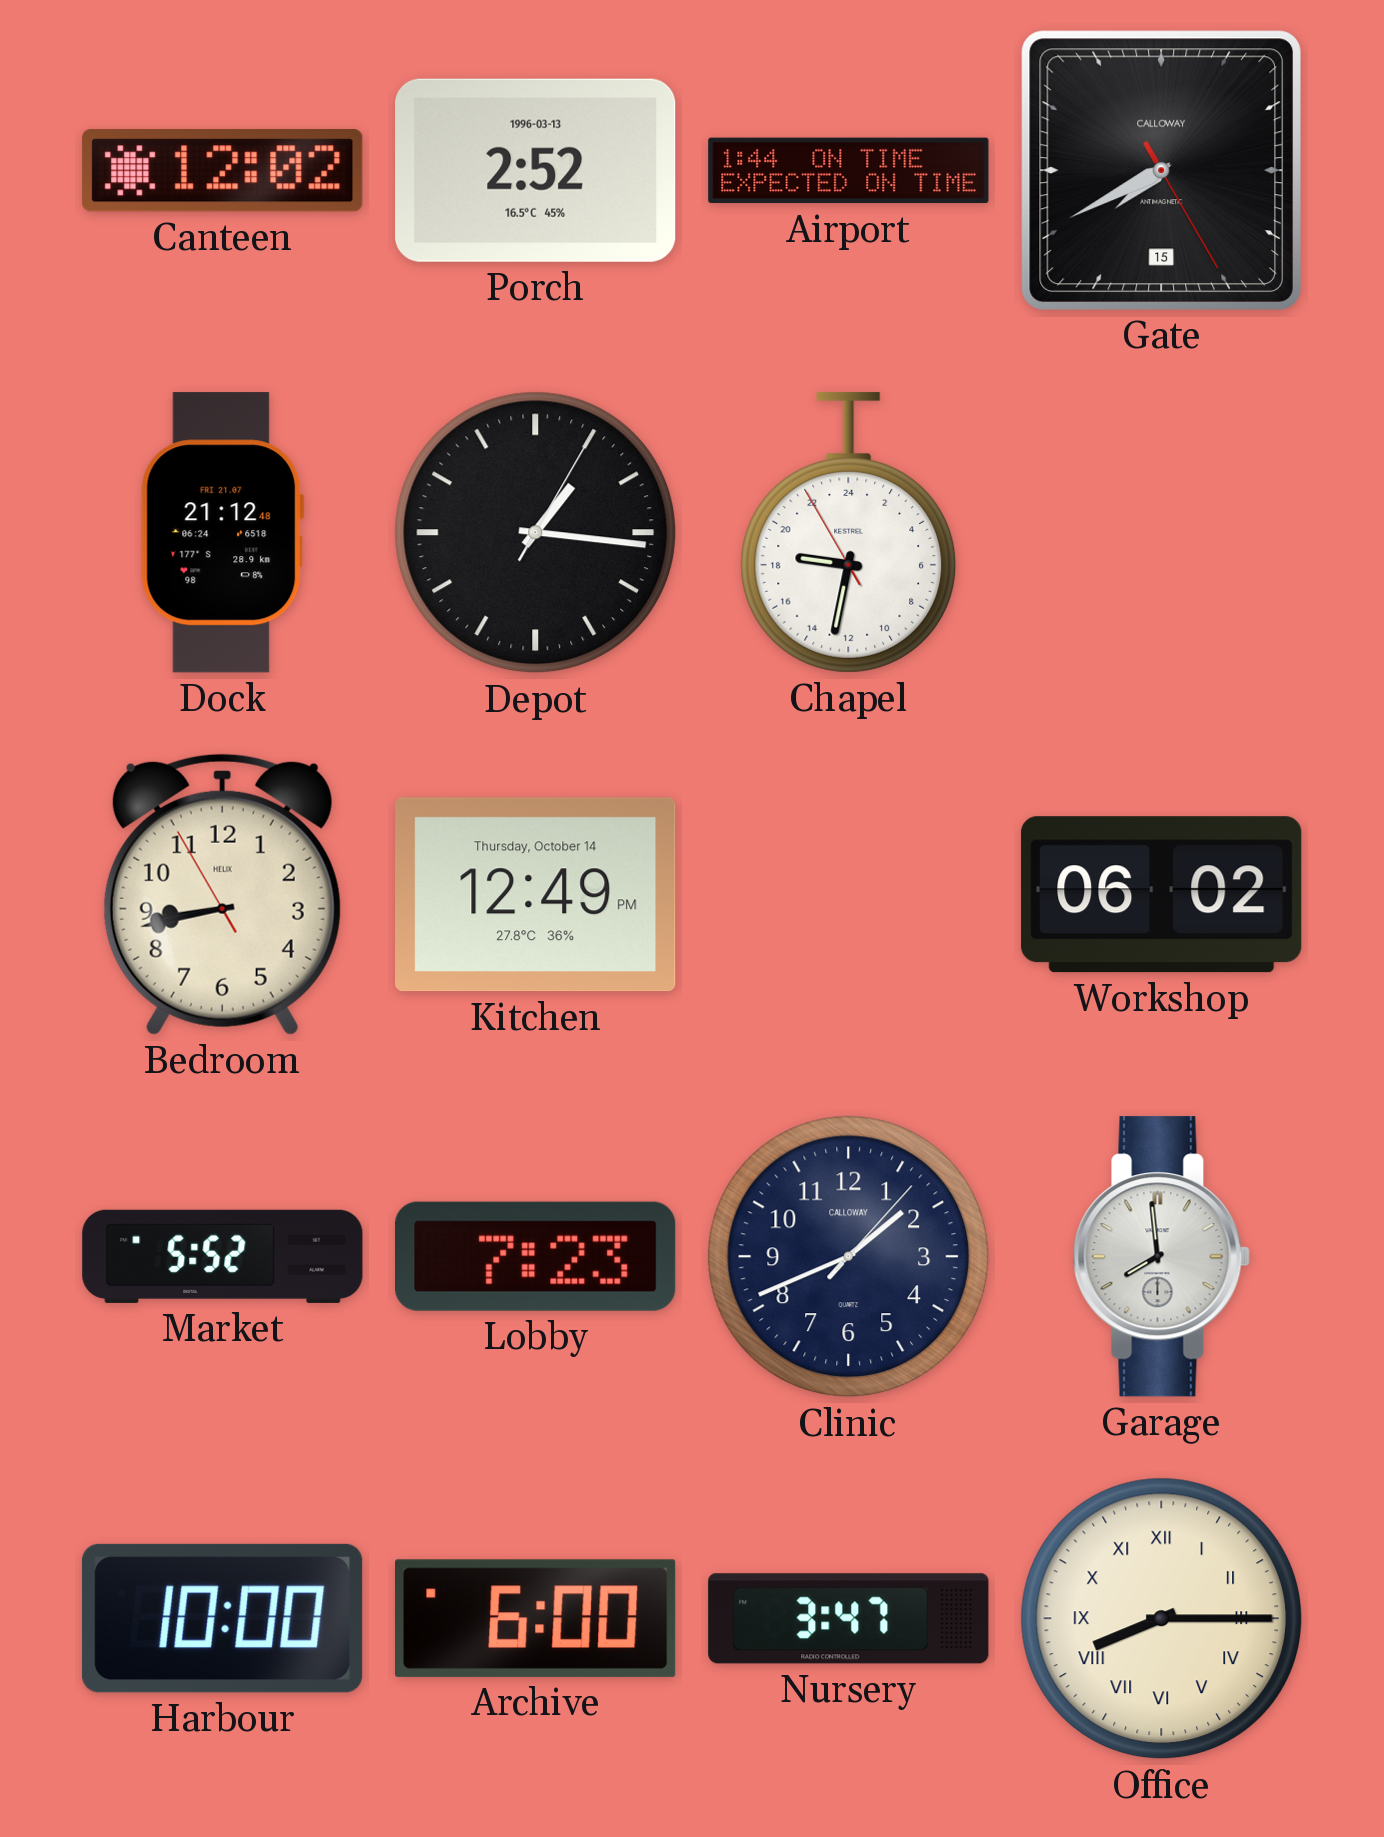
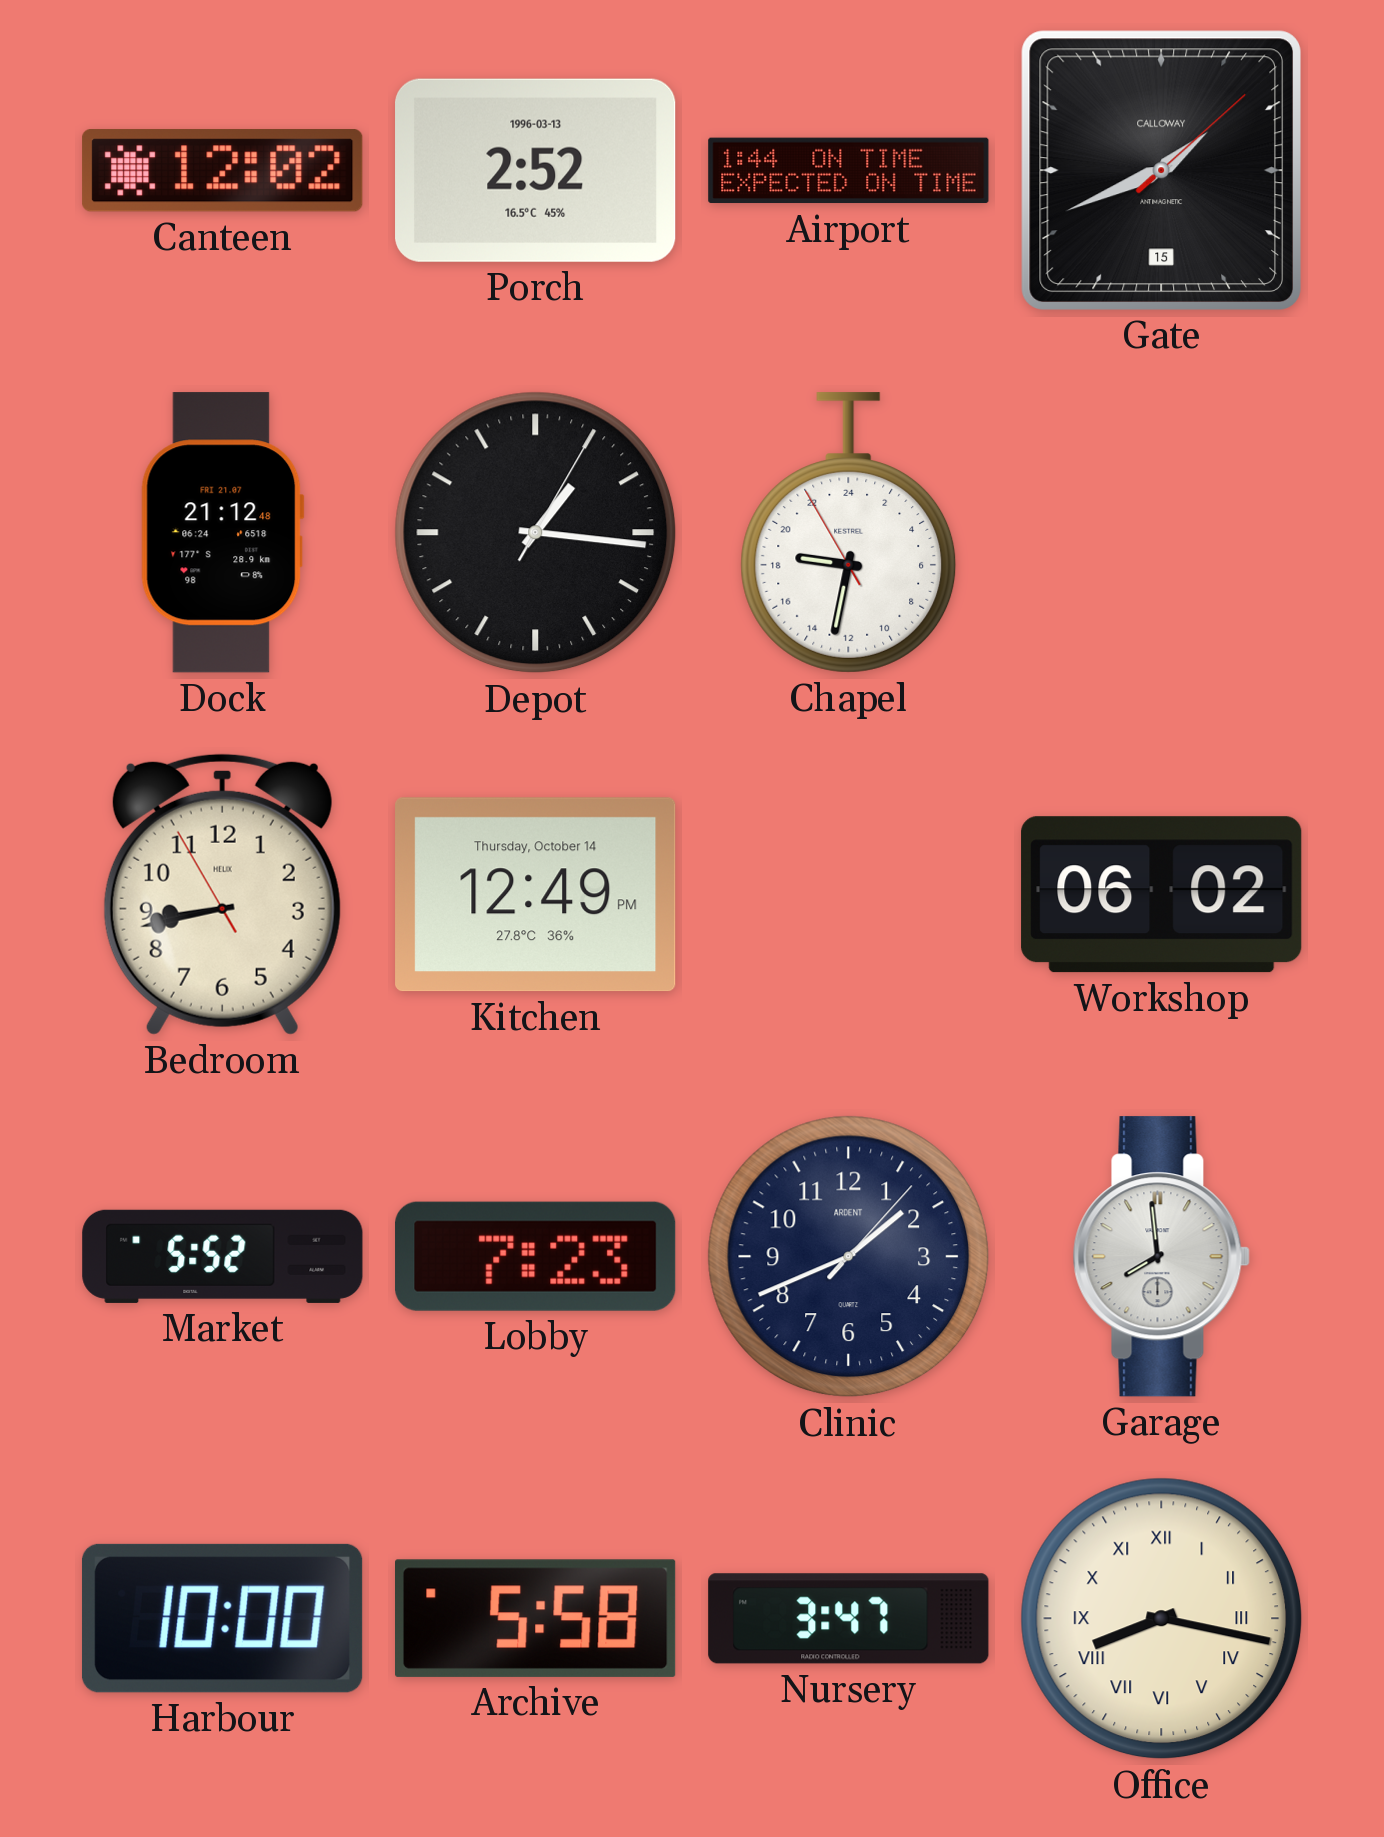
Gate: 7:40 -> 1:41 (1161, 170)
Clinic brand: CALLOWAY -> ARDENT (849, 1257)
Archive: 6:00 -> 5:58 (536, 1618)
Office: 8:15 -> 8:17 (1162, 1619)
